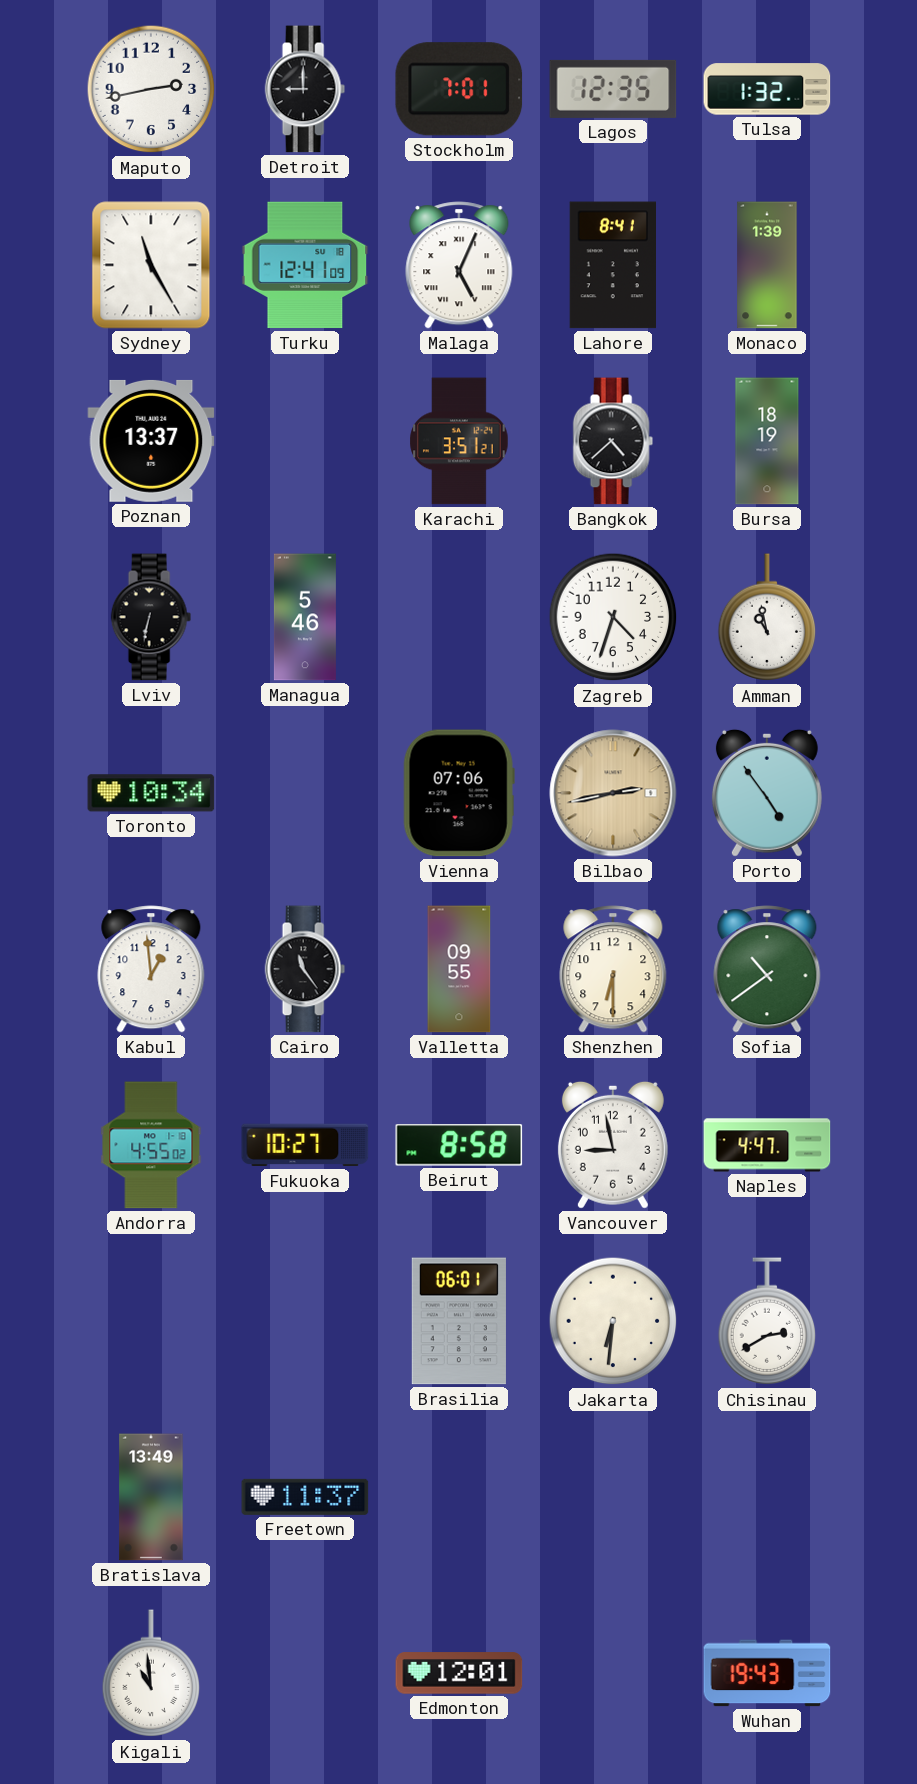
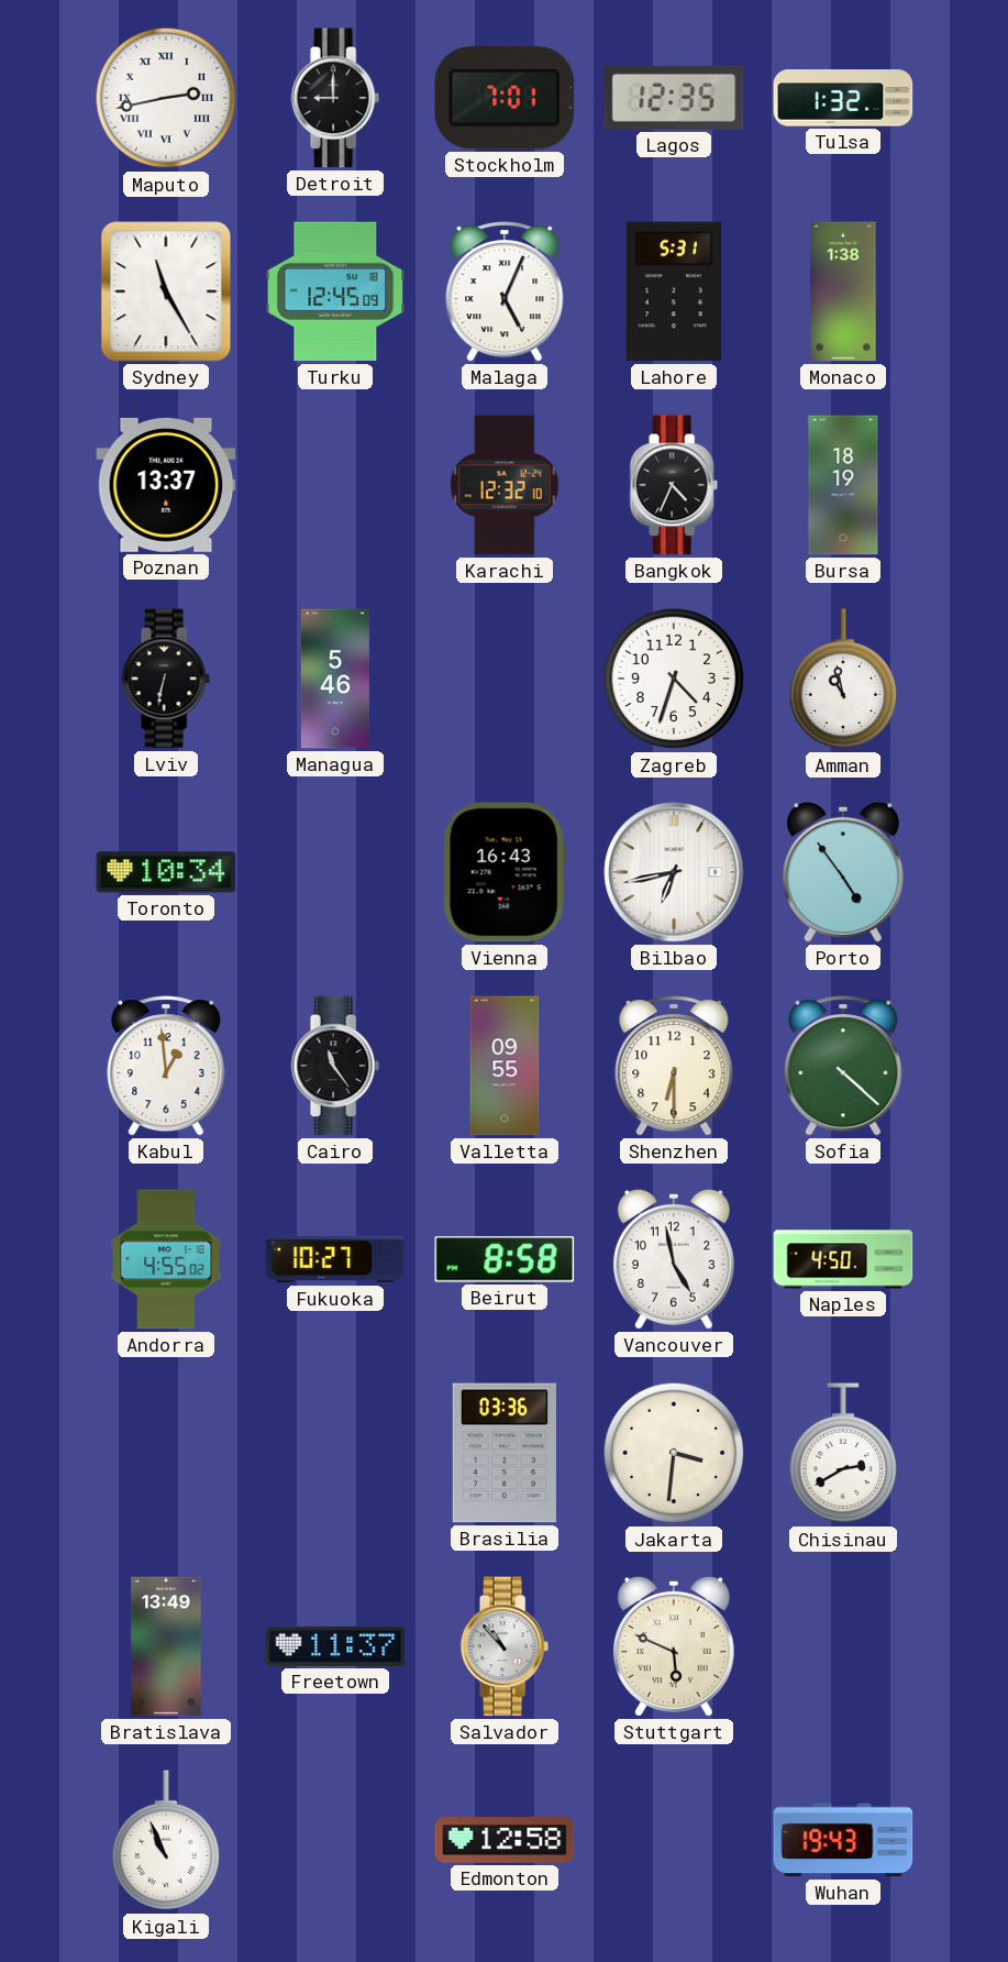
Maputo numerals: Arabic -> Roman (166, 98)
Turku: 12:41 -> 12:45 (335, 291)
Lahore: 8:41 -> 5:31 (673, 291)
Monaco: 1:39 -> 1:38 (843, 291)
Karachi: 3:51 -> 12:32 (505, 485)
Bangkok: 4:38 -> 4:34 (674, 485)
Vienna: 07:06 -> 16:43 (505, 872)
Bilbao: 2:43 -> 6:43 (674, 872)
Bilbao dial: champagne -> white (674, 872)
Sofia: 10:39 -> 4:22 (843, 1066)
Vancouver: 8:58 -> 4:58 (674, 1259)
Naples: 4:47 -> 4:50 (843, 1259)
Brasilia: 06:01 -> 03:36 (505, 1453)
Jakarta: 6:31 -> 3:31 (674, 1453)
Salvador: none -> 10:53 (505, 1646)
Stuttgart: none -> 5:49 (674, 1646)
Kigali: 10:59 -> 10:56 (166, 1841)
Edmonton: 12:01 -> 12:58 (505, 1840)
